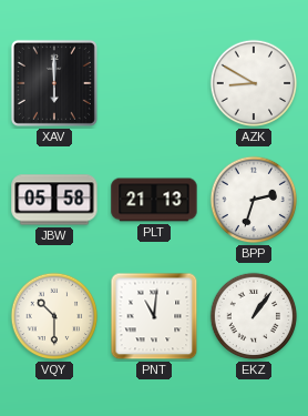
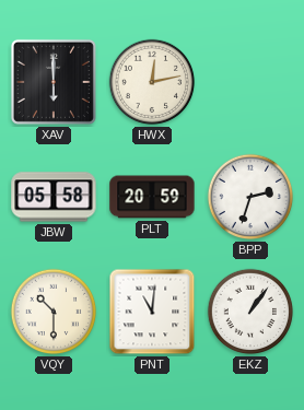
HWX: none -> 12:13 (152, 82)
AZK: 8:50 -> none (254, 83)
PLT: 21:13 -> 20:59 (152, 197)
